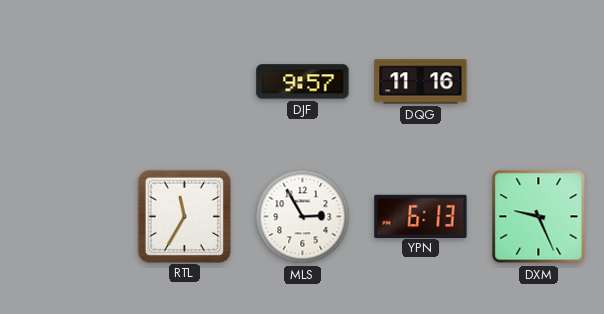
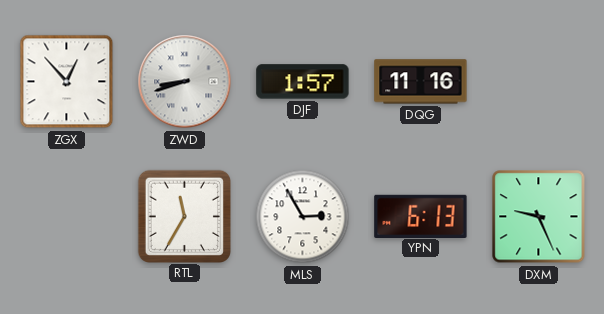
ZGX: none -> 12:53 (67, 82)
ZWD: none -> 8:42 (185, 82)
DJF: 9:57 -> 1:57 (303, 82)
